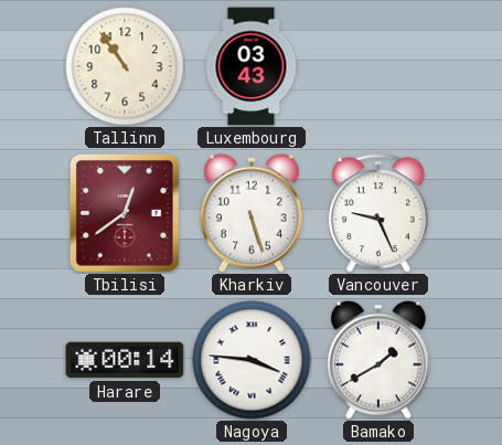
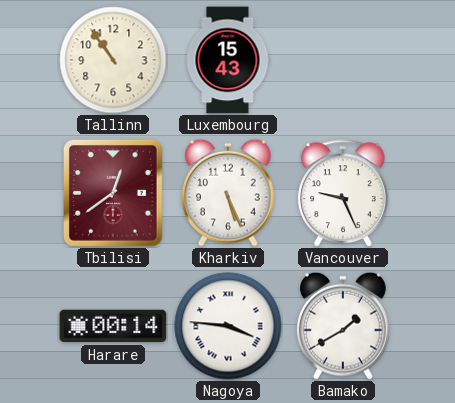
Luxembourg: 03:43 -> 15:43 (228, 60)
Kharkiv: 5:27 -> 5:26 (229, 193)
